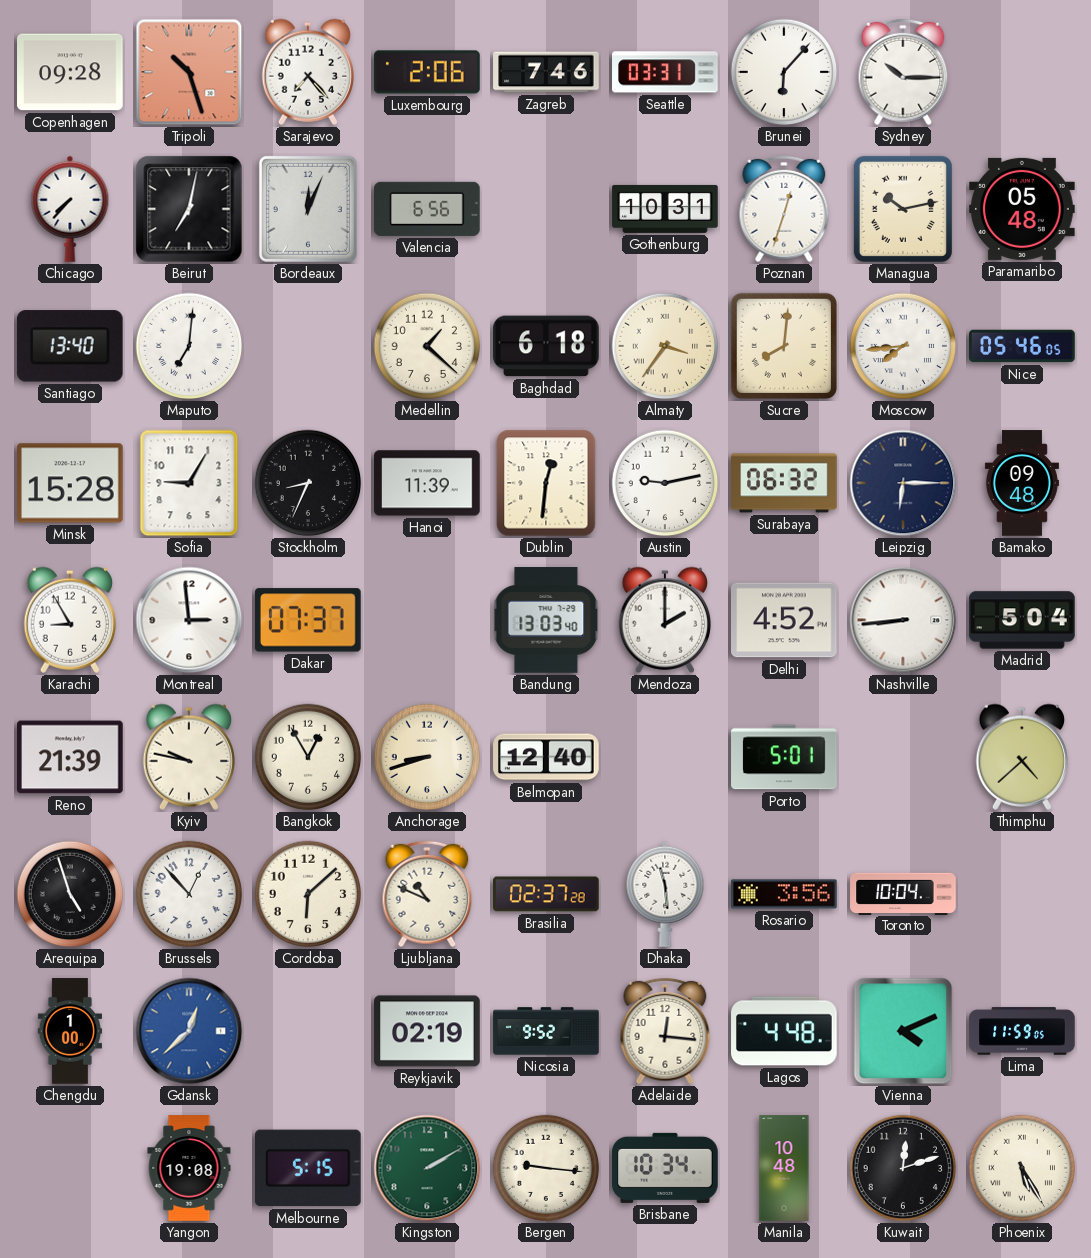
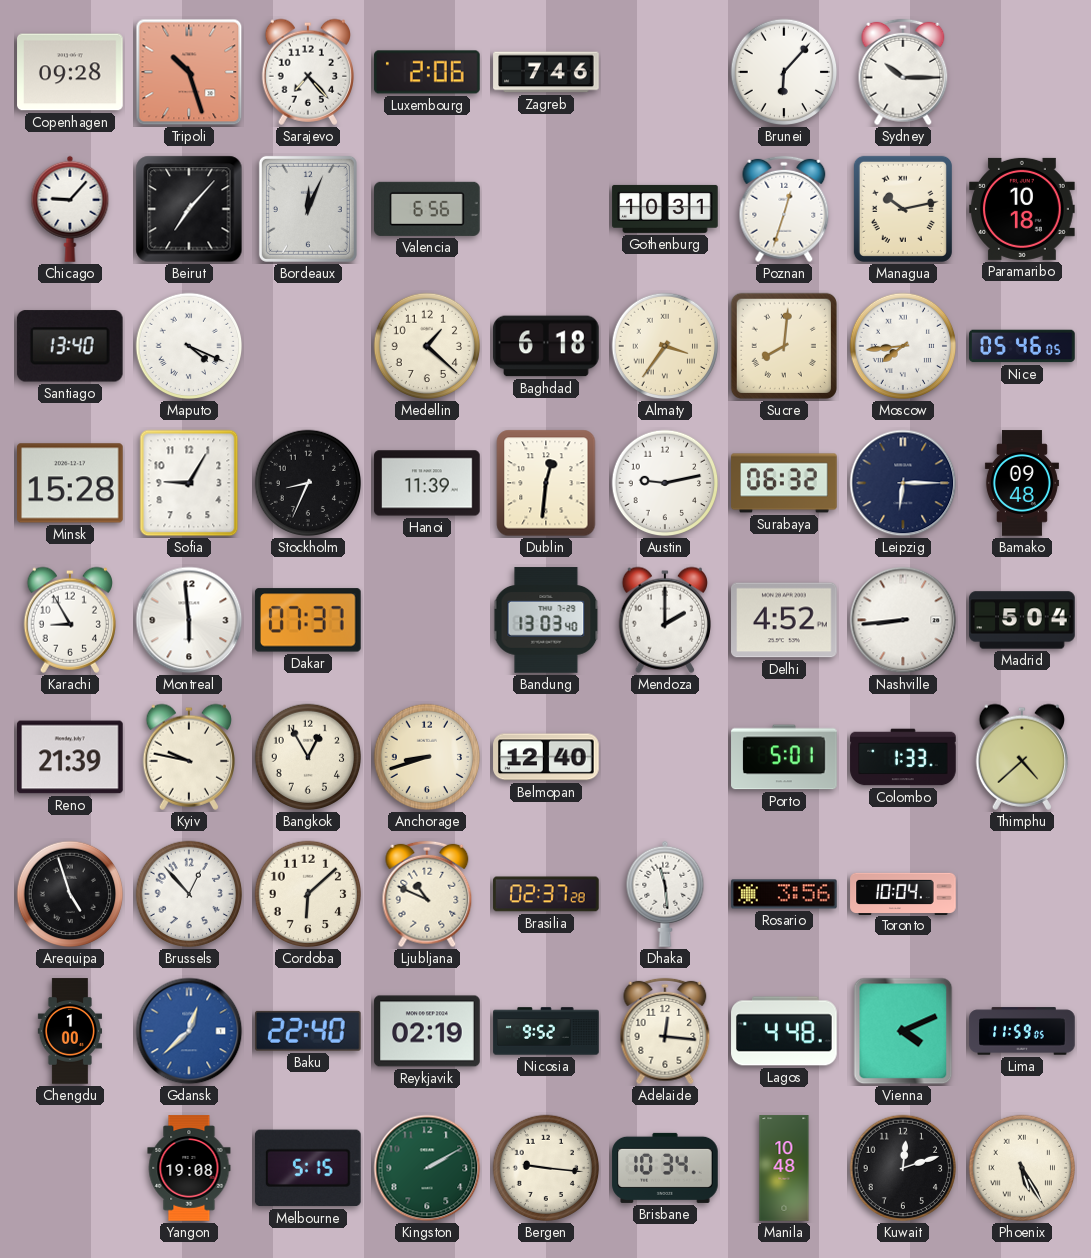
Seattle: 03:31 -> none (665, 72)
Chicago: 7:37 -> 9:07 (70, 209)
Beirut: 7:02 -> 7:07 (189, 209)
Paramaribo: 05:48 -> 10:18 (1022, 209)
Maputo: 7:01 -> 4:19 (189, 346)
Montreal: 2:59 -> 5:59 (189, 620)
Colombo: none -> 1:33 (903, 757)
Baku: none -> 22:40 (308, 1031)
